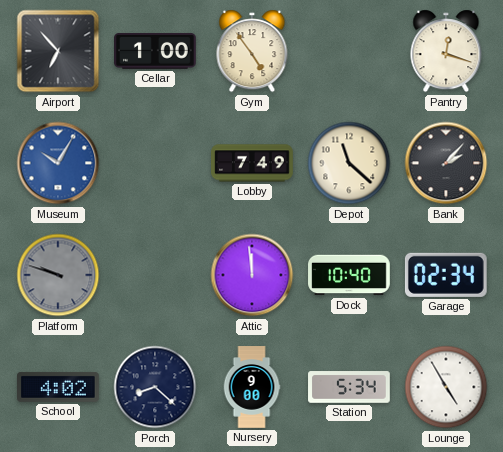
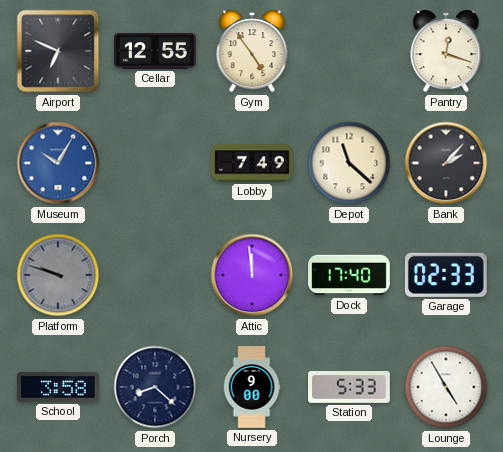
Airport: 6:53 -> 6:49 (58, 51)
Cellar: 1:00 -> 12:55 (156, 52)
Dock: 10:40 -> 17:40 (349, 275)
Garage: 02:34 -> 02:33 (446, 275)
School: 4:02 -> 3:58 (59, 387)
Station: 5:34 -> 5:33 (349, 387)
